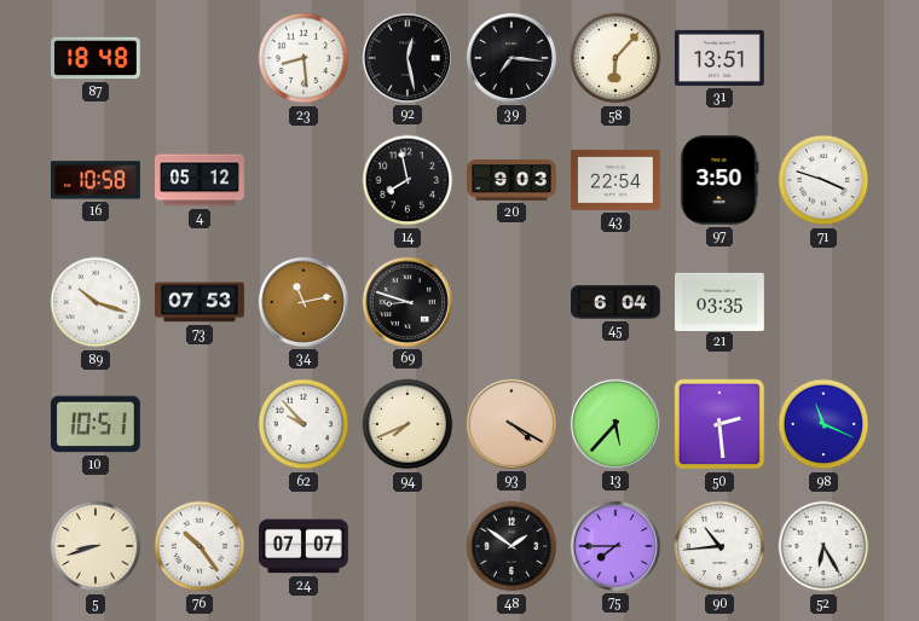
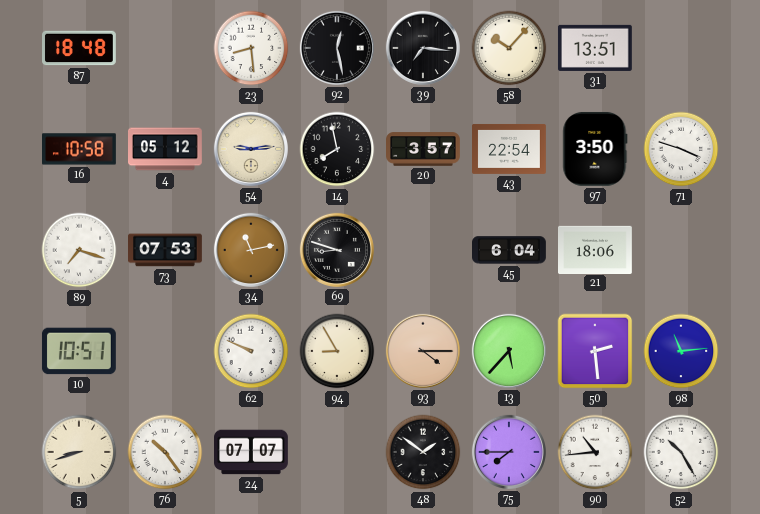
58: 6:07 -> 10:07 (509, 48)
54: none -> 9:14 (251, 149)
20: 9:03 -> 3:57 (424, 149)
89: 10:18 -> 7:18 (79, 250)
21: 03:35 -> 18:06 (596, 249)
62: 9:53 -> 9:49 (251, 351)
94: 7:41 -> 8:55 (337, 351)
93: 4:20 -> 4:15 (423, 351)
98: 11:19 -> 11:14 (681, 351)
52: 6:25 -> 10:25 (681, 452)
